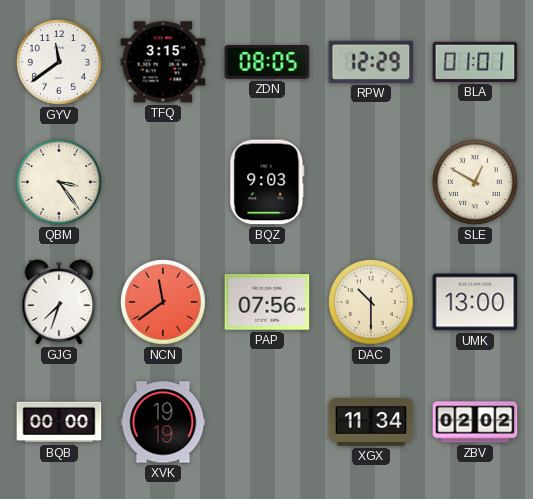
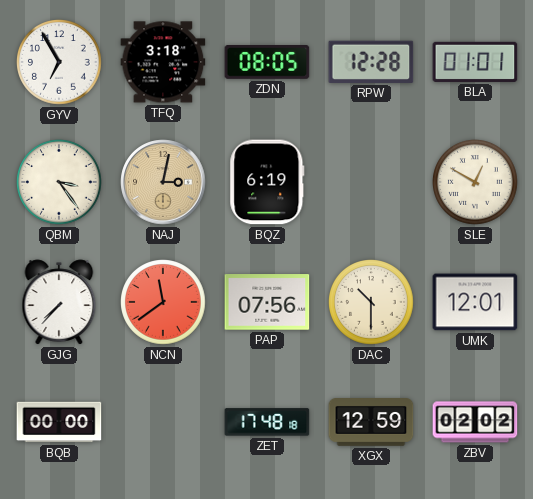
GYV: 11:39 -> 6:55 (60, 63)
TFQ: 3:15 -> 3:18 (163, 62)
RPW: 12:29 -> 12:28 (371, 62)
NAJ: none -> 3:02 (163, 182)
BQZ: 9:03 -> 6:19 (267, 182)
GJG: 7:33 -> 7:37 (59, 302)
UMK: 13:00 -> 12:01 (475, 302)
XVK: 19:19 -> none (163, 422)
ZET: none -> 17:48 (267, 422)
XGX: 11:34 -> 12:59 (371, 423)
